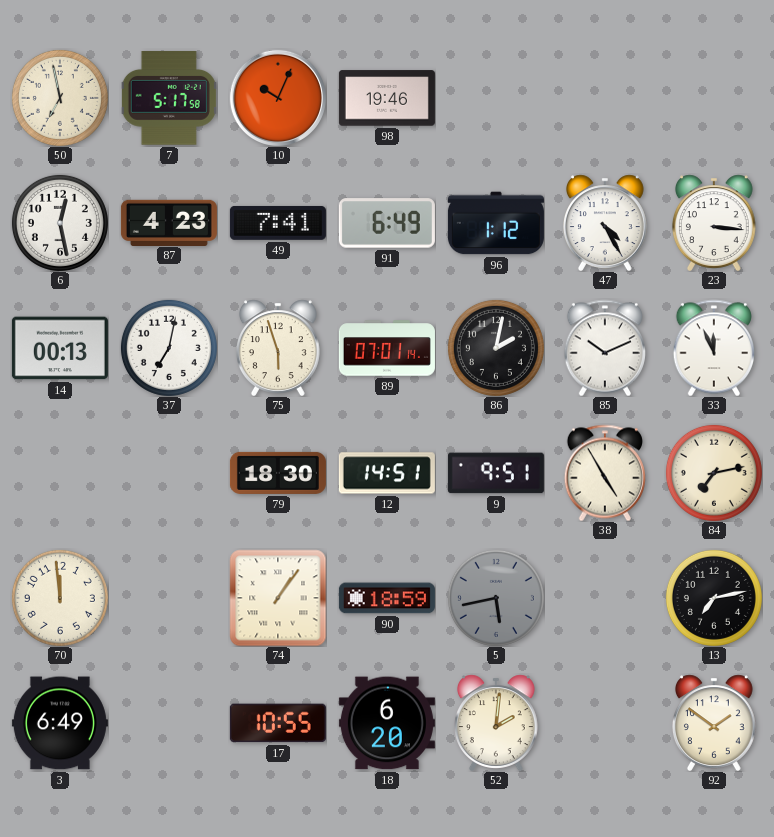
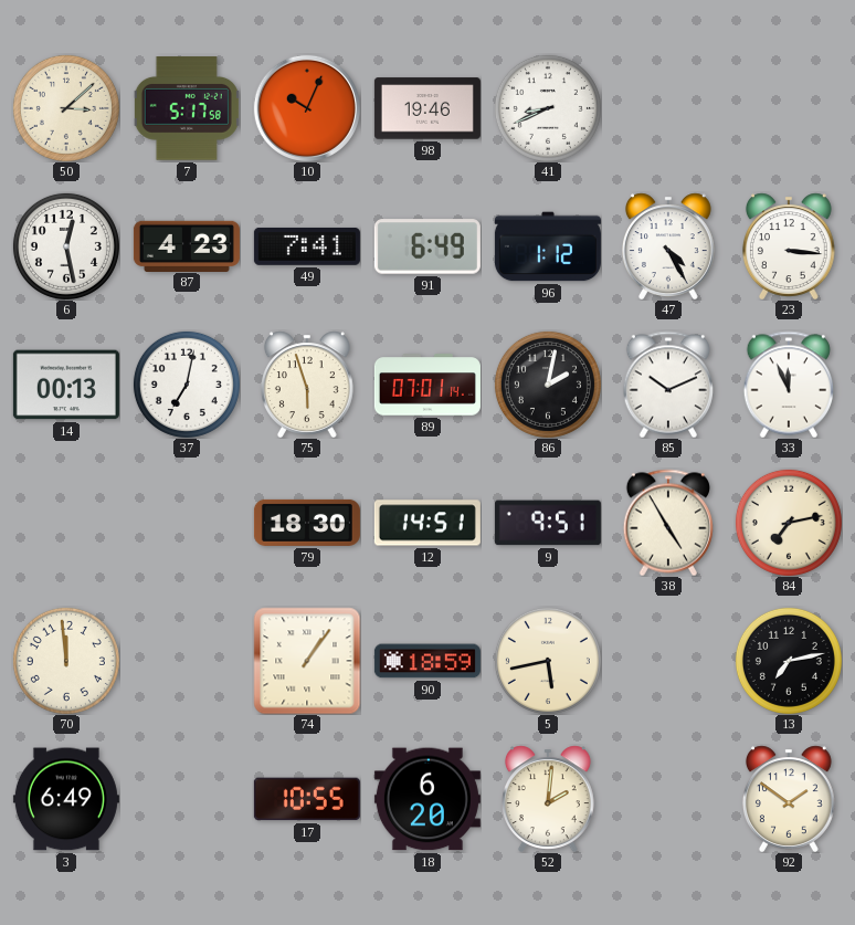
50: 6:58 -> 3:08 (66, 108)
41: none -> 8:41 (548, 108)
5 dial: grey -> cream (548, 661)
